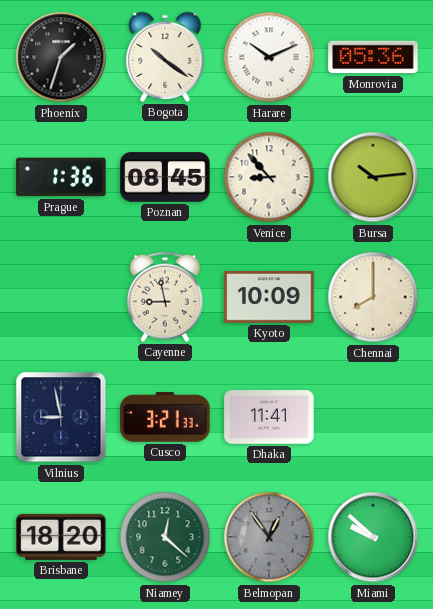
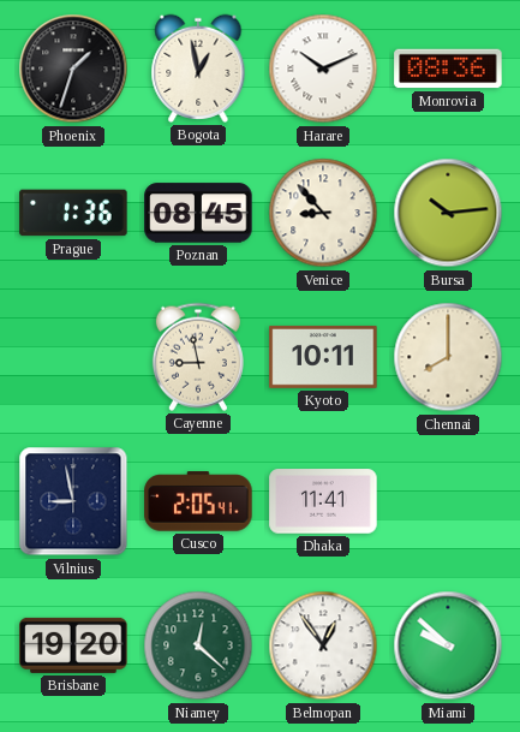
Bogota: 10:21 -> 12:58 (198, 69)
Monrovia: 05:36 -> 08:36 (448, 69)
Kyoto: 10:09 -> 10:11 (323, 357)
Cusco: 3:21 -> 2:05 (198, 501)
Brisbane: 18:20 -> 19:20 (73, 645)
Belmopan dial: grey -> white (323, 645)
